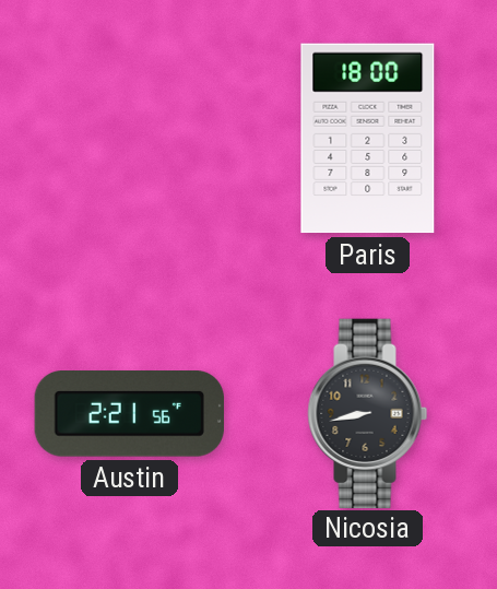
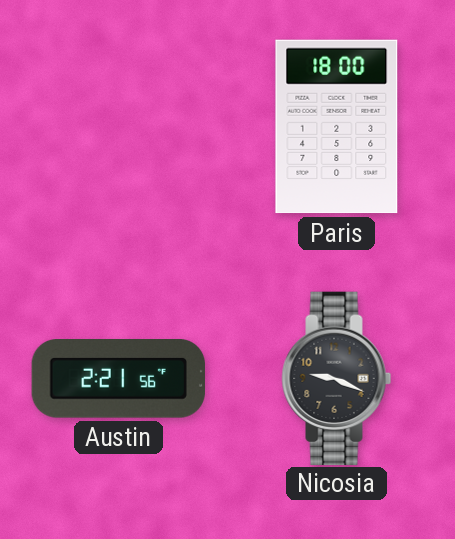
Nicosia: 8:43 -> 9:19 (337, 378)
